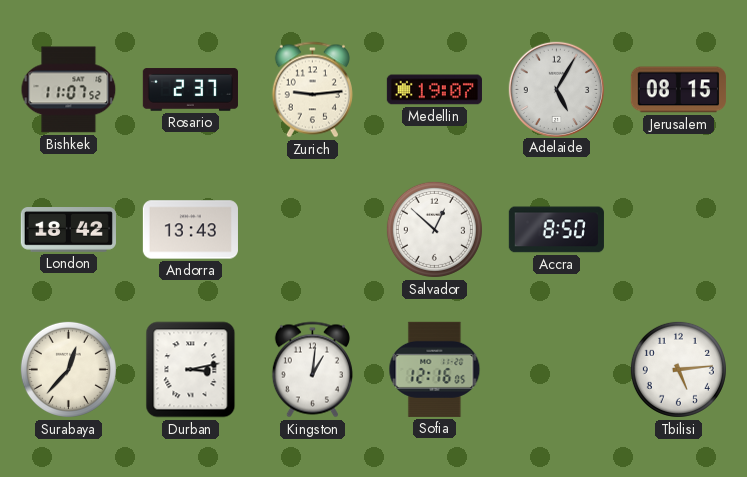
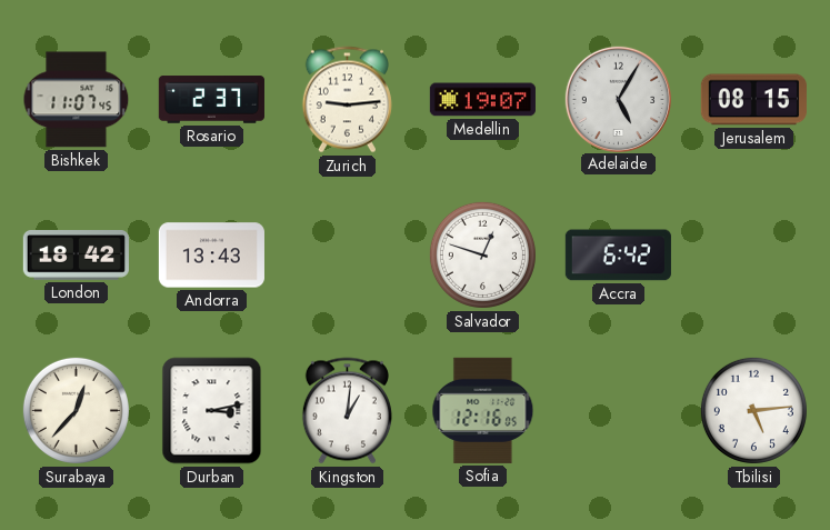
Bishkek: 11:07:52 -> 11:07:45 (77, 100)
Salvador: 12:52 -> 12:48 (482, 254)
Accra: 8:50 -> 6:42 (618, 256)
